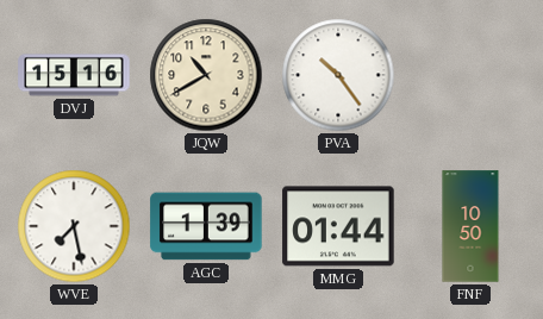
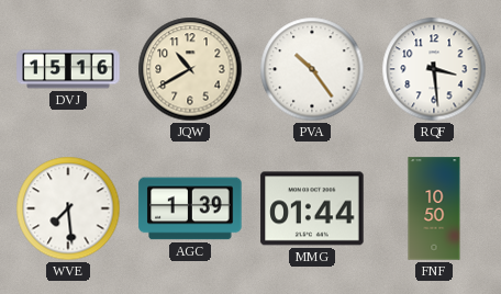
RQF: none -> 3:29 (434, 69)
WVE: 7:28 -> 7:29 (68, 208)
